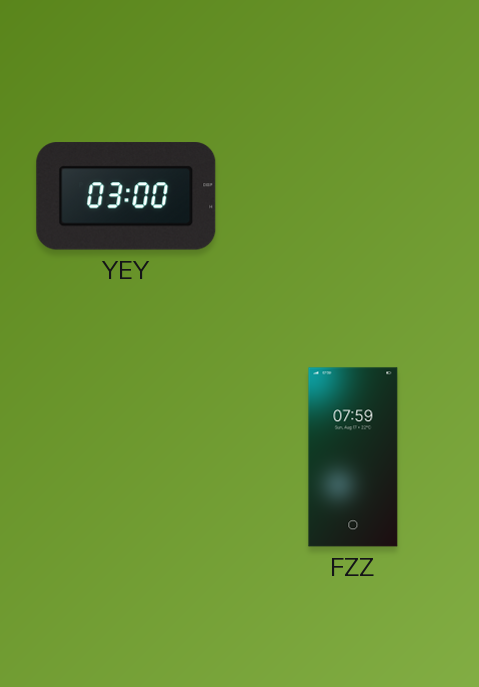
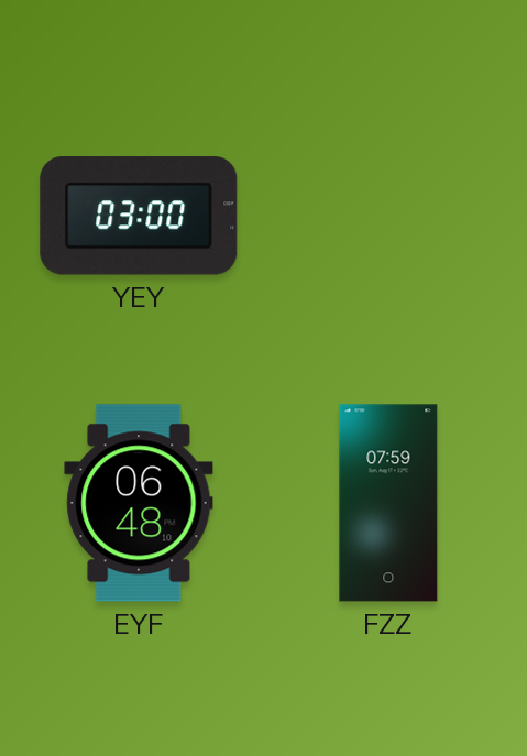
EYF: none -> 06:48 (139, 503)
